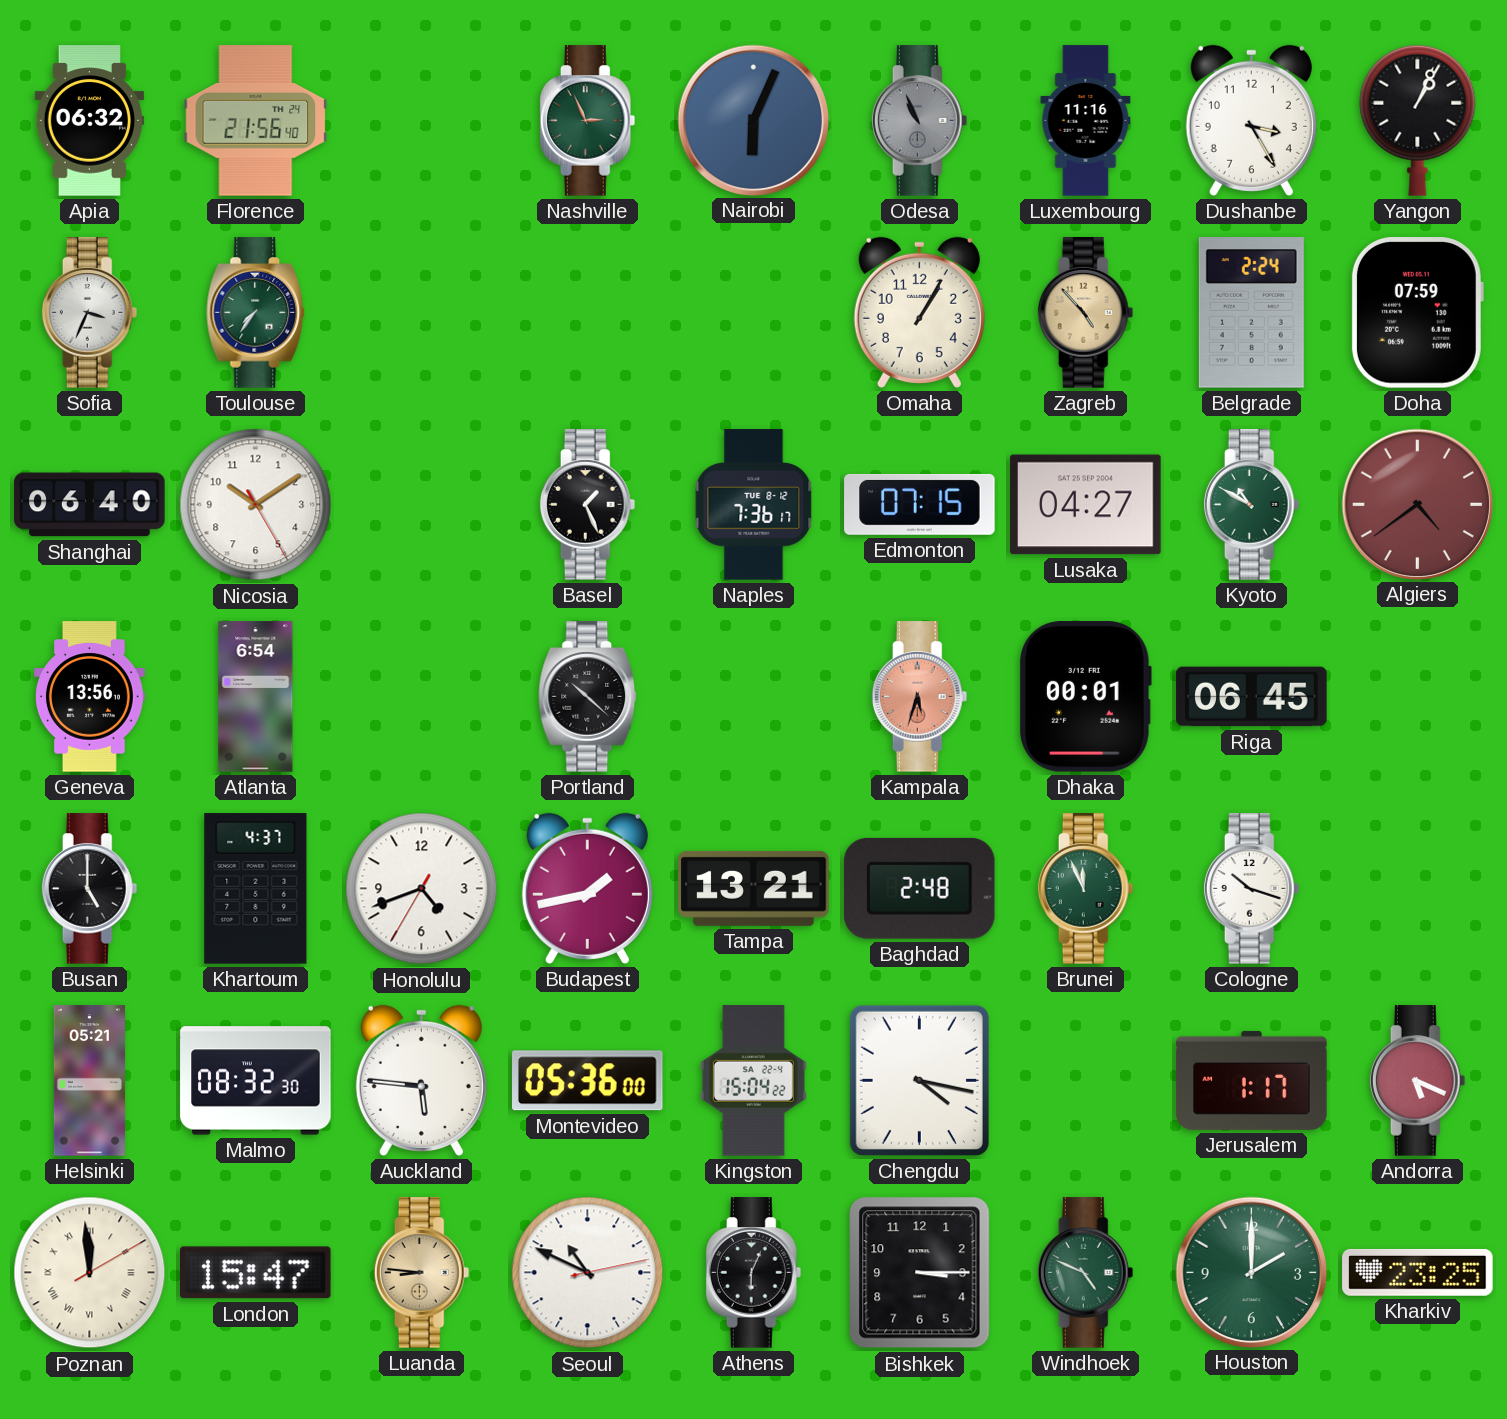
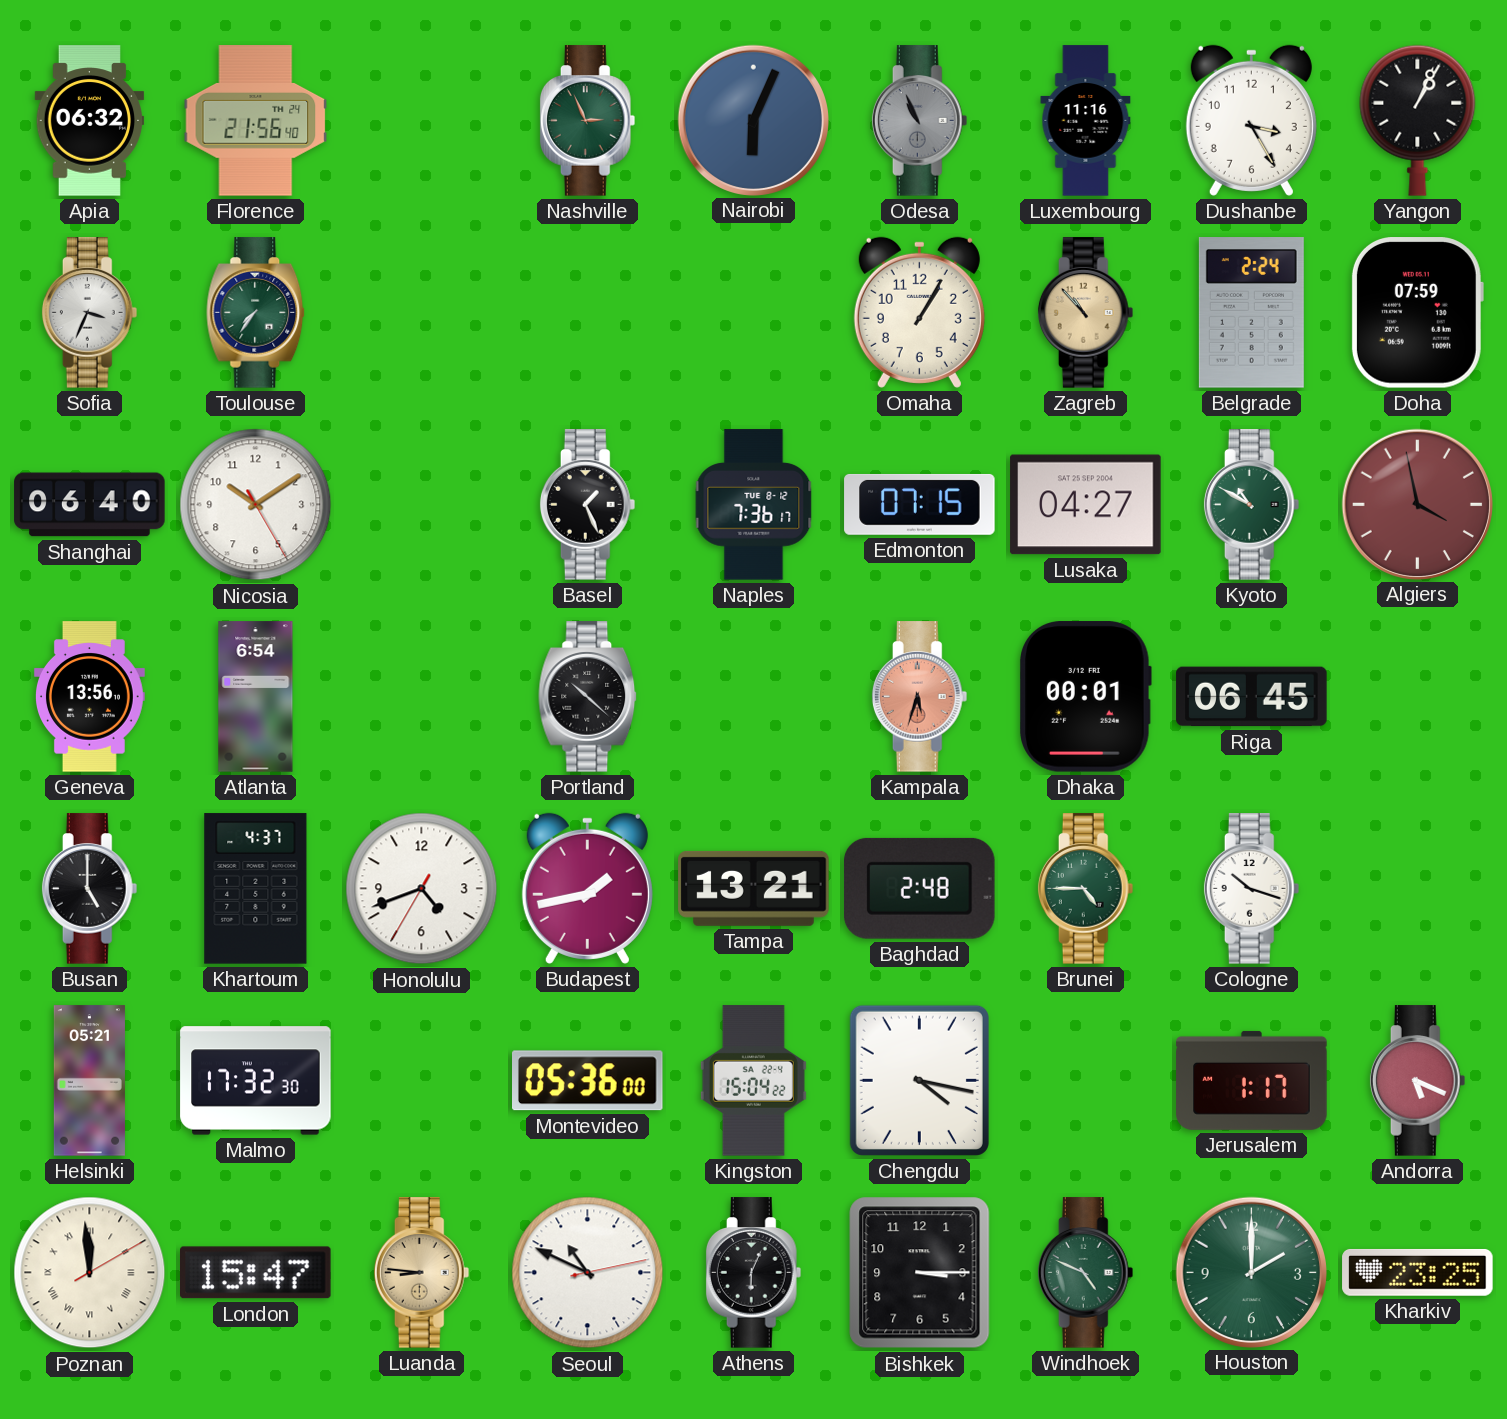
Zagreb: 4:53 -> 10:53 (1086, 313)
Algiers: 4:39 -> 3:58 (1417, 504)
Brunei: 11:56 -> 4:45 (1086, 889)
Malmo: 08:32 -> 17:32 (256, 1081)
Auckland: 5:46 -> none (421, 1080)
